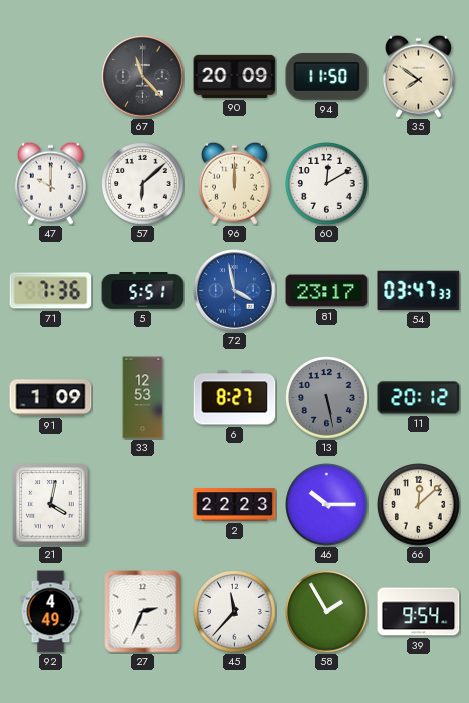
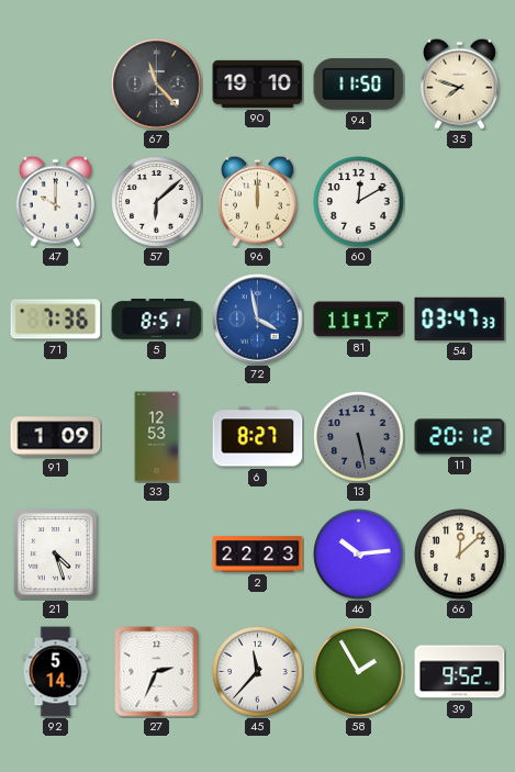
90: 20:09 -> 19:10 (258, 83)
35: 7:51 -> 7:48 (459, 83)
5: 5:51 -> 8:51 (157, 320)
81: 23:17 -> 11:17 (359, 320)
21: 4:02 -> 4:27 (56, 555)
46: 10:15 -> 10:14 (359, 555)
92: 4:49 -> 5:14 (56, 672)
39: 9:54 -> 9:52 (460, 672)
